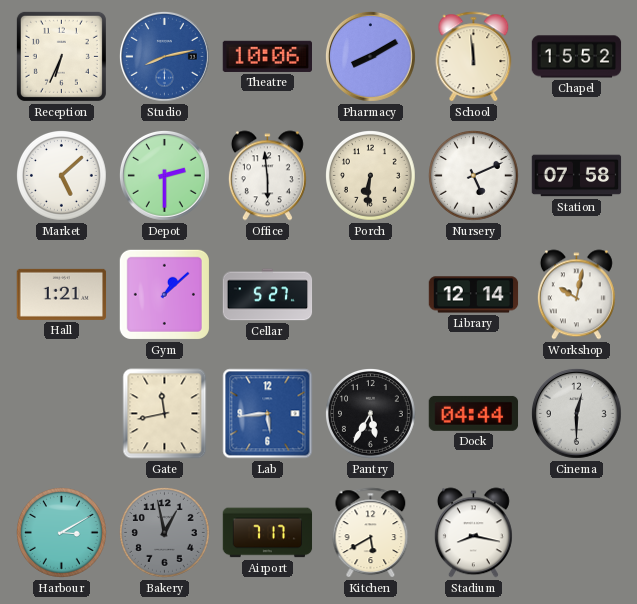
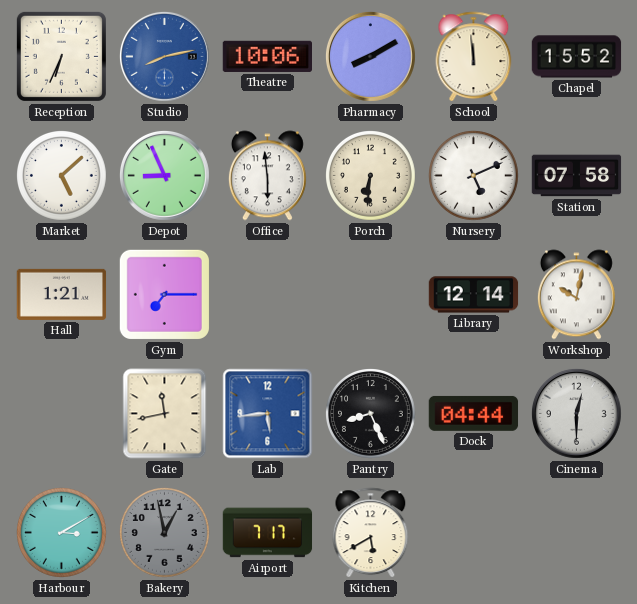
Depot: 2:30 -> 8:56 (164, 175)
Gym: 1:08 -> 7:15 (164, 294)
Cellar: 5:27 -> none (268, 295)
Pantry: 5:35 -> 8:26 (371, 414)
Stadium: 8:17 -> none (473, 533)
